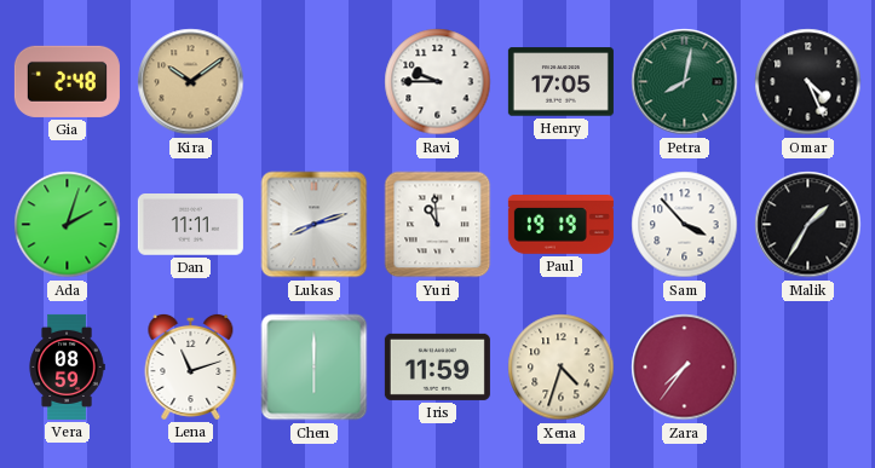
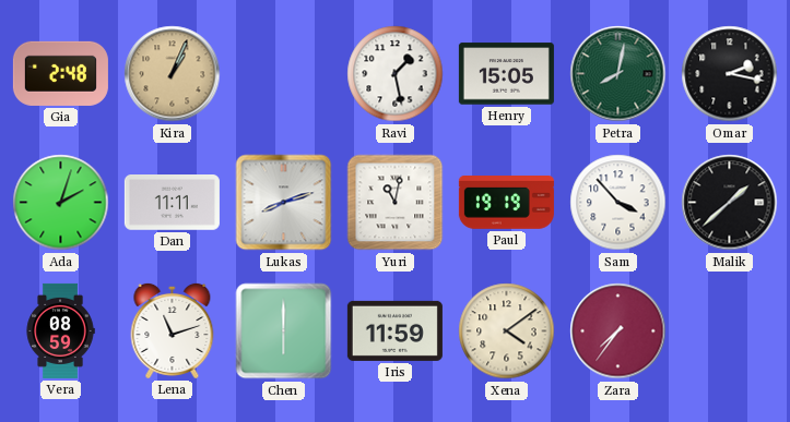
Kira: 10:09 -> 1:04 (173, 74)
Ravi: 9:45 -> 1:28 (396, 74)
Henry: 17:05 -> 15:05 (506, 74)
Omar: 4:26 -> 2:17 (730, 74)
Yuri: 10:59 -> 11:02 (396, 203)
Malik: 1:35 -> 1:38 (730, 203)
Xena: 4:33 -> 4:09 (507, 331)
